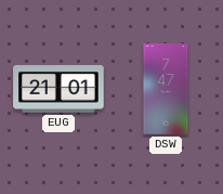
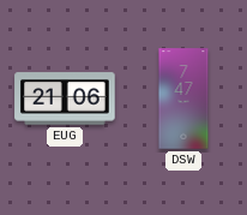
EUG: 21:01 -> 21:06 (65, 98)
